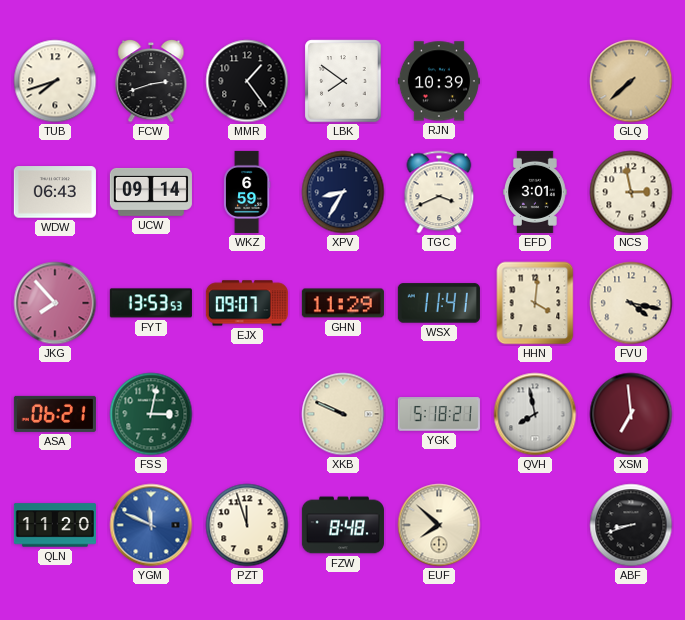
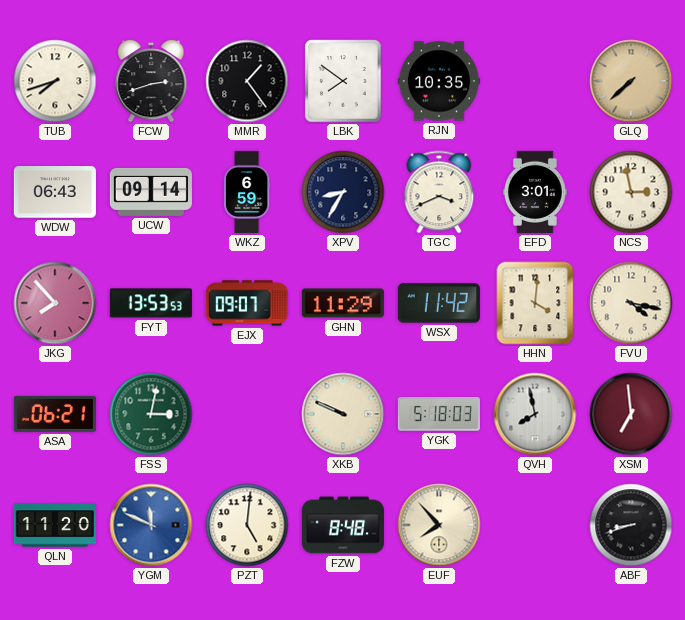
RJN: 10:39 -> 10:35 (439, 81)
WSX: 11:41 -> 11:42 (439, 303)
YGK: 5:18:21 -> 5:18:03 (439, 414)
PZT: 11:57 -> 5:01 (247, 525)
EUF: 7:52 -> 7:53 (439, 525)
